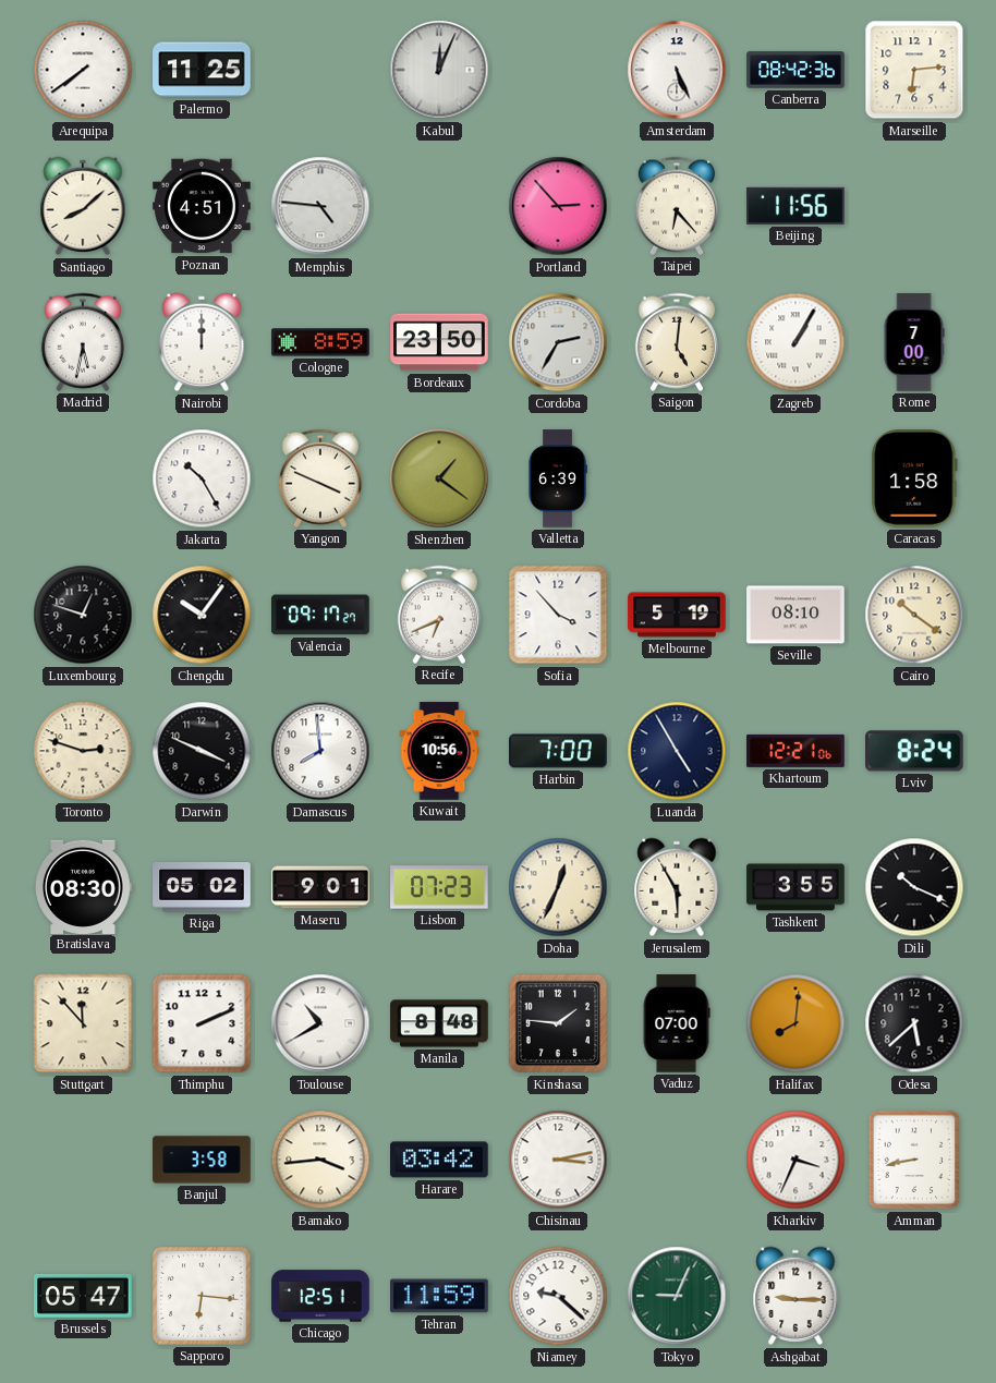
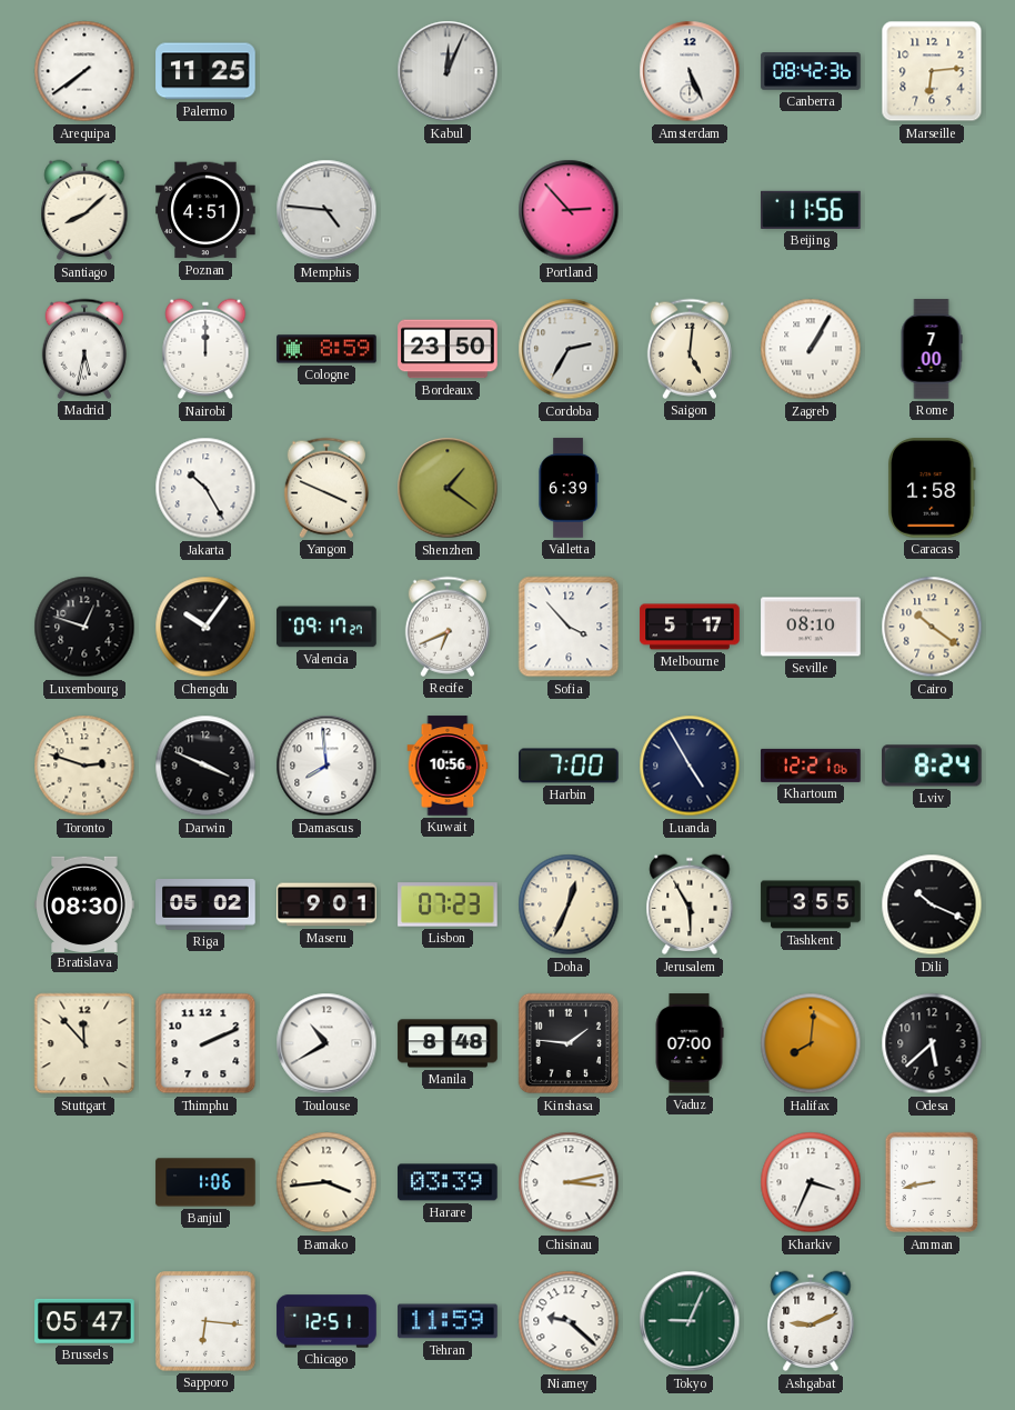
Taipei: 6:23 -> none (677, 206)
Melbourne: 5:19 -> 5:17 (690, 627)
Banjul: 3:58 -> 1:06 (205, 1182)
Harare: 03:42 -> 03:39 (448, 1182)
Ashgabat: 9:15 -> 9:11 (811, 1321)
